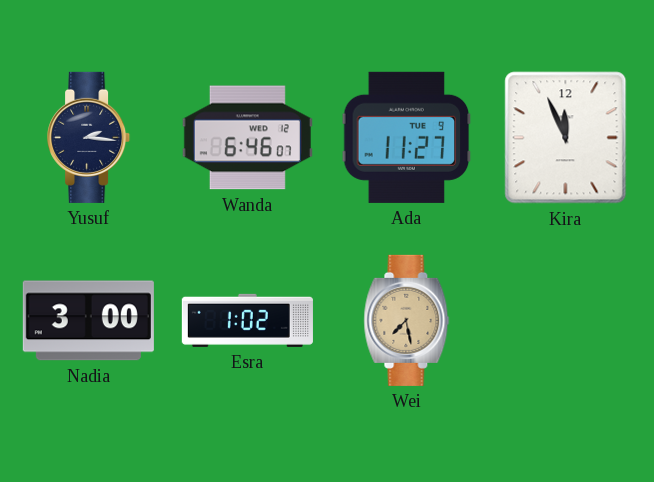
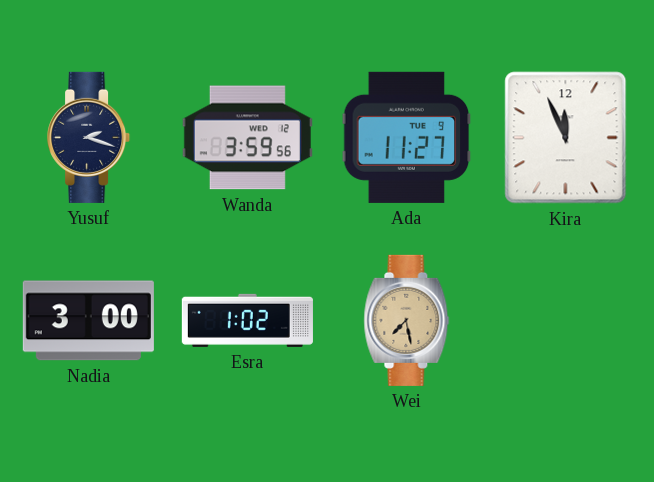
Yusuf: 2:16 -> 2:18 (89, 137)
Wanda: 6:46 -> 3:59 (247, 138)
